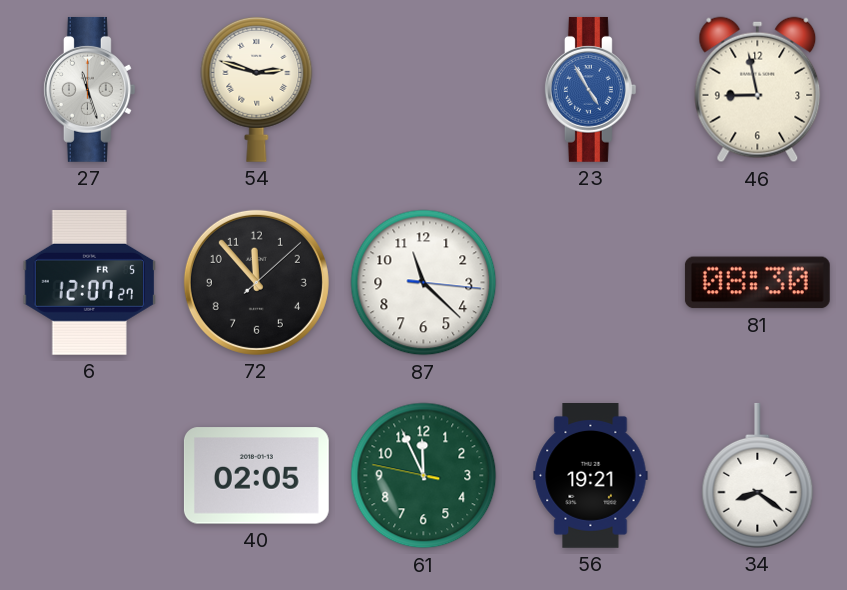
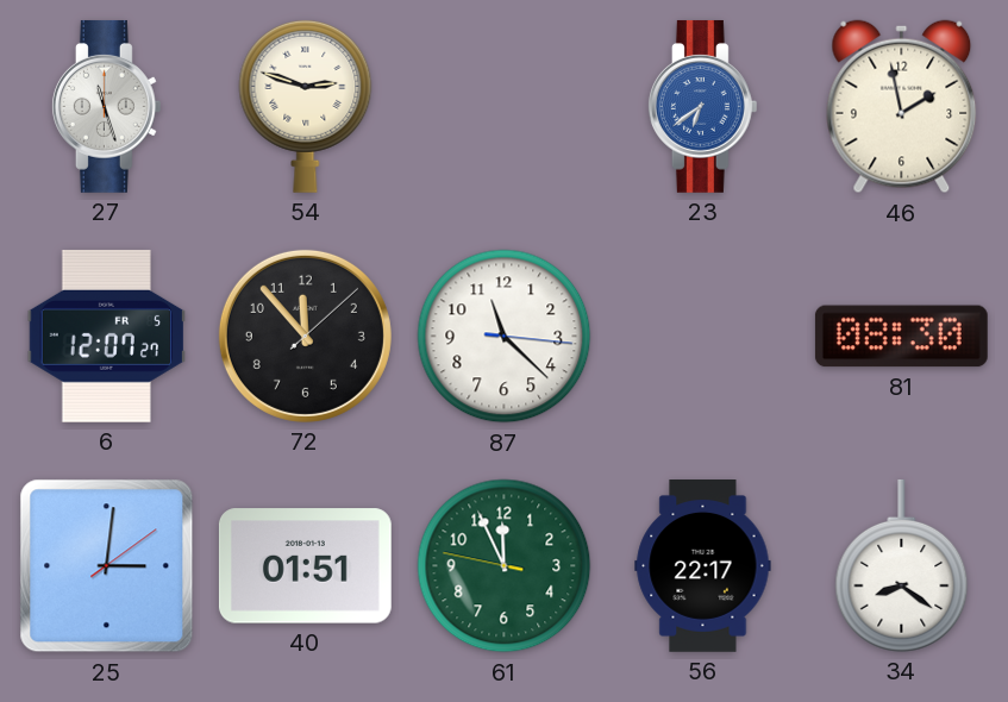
23: 4:55 -> 6:39 (702, 106)
46: 8:58 -> 1:58 (902, 107)
25: none -> 3:01 (107, 566)
40: 02:05 -> 01:51 (305, 566)
56: 19:21 -> 22:17 (703, 566)
